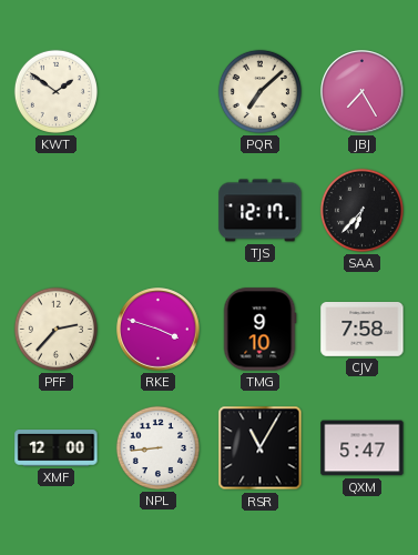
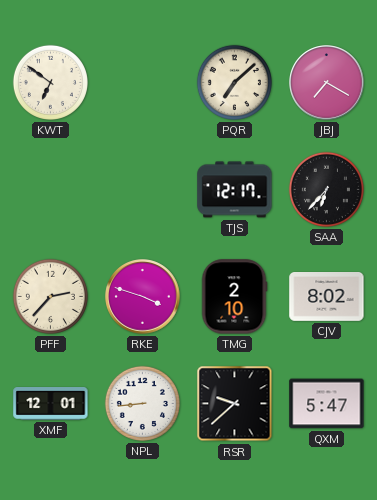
KWT: 1:51 -> 6:51 (50, 82)
JBJ: 7:25 -> 7:20 (327, 83)
TMG: 9:10 -> 2:10 (234, 297)
CJV: 7:58 -> 8:02 (327, 297)
XMF: 12:00 -> 12:01 (51, 404)
RSR: 11:05 -> 9:38 (235, 404)
